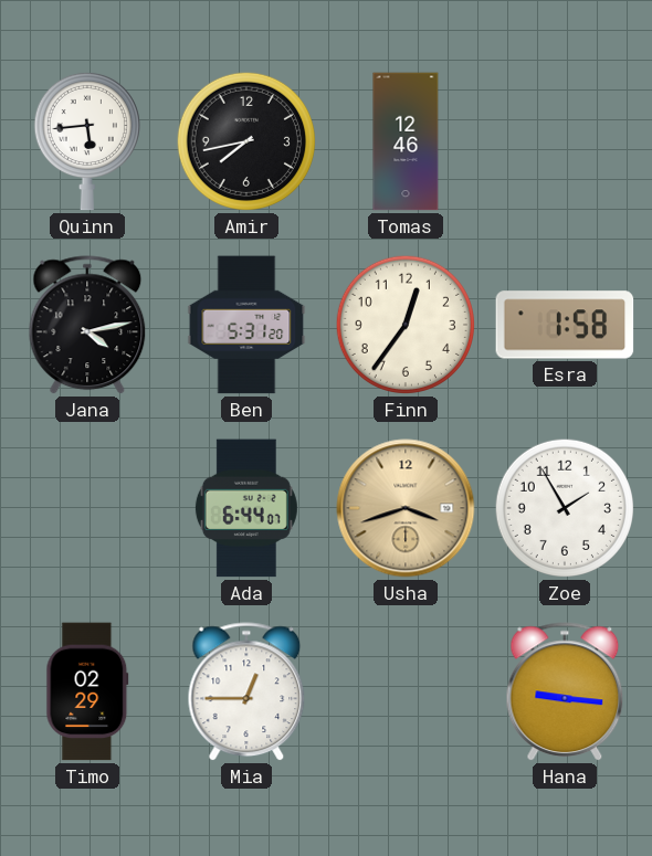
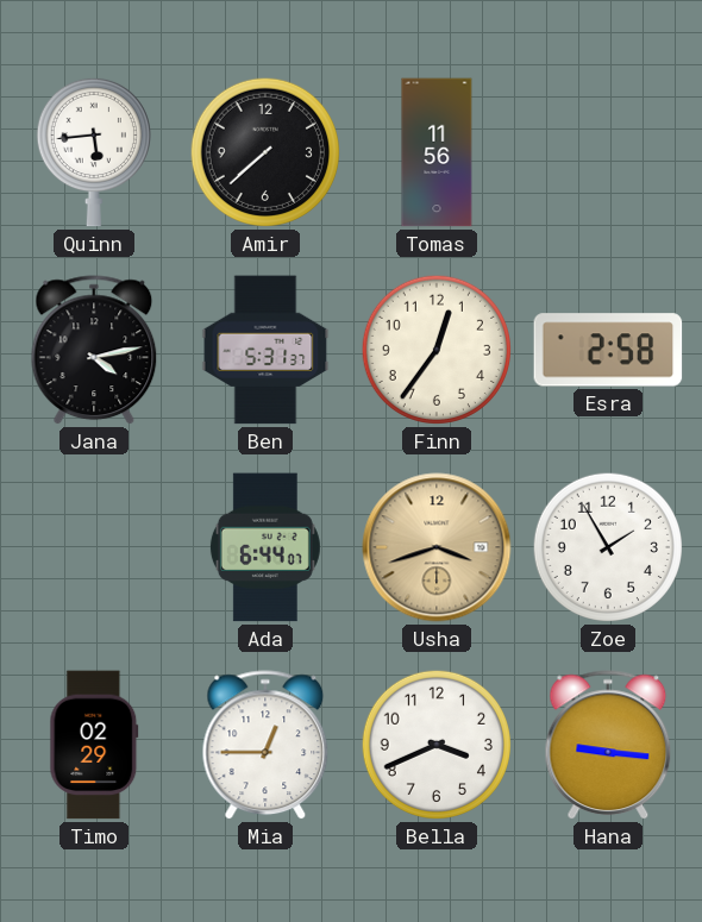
Amir: 7:43 -> 7:38 (265, 152)
Tomas: 12:46 -> 11:56 (437, 152)
Ben: 5:31:20 -> 5:31:37 (265, 350)
Esra: 1:58 -> 2:58 (608, 350)
Bella: none -> 3:41 (437, 745)
